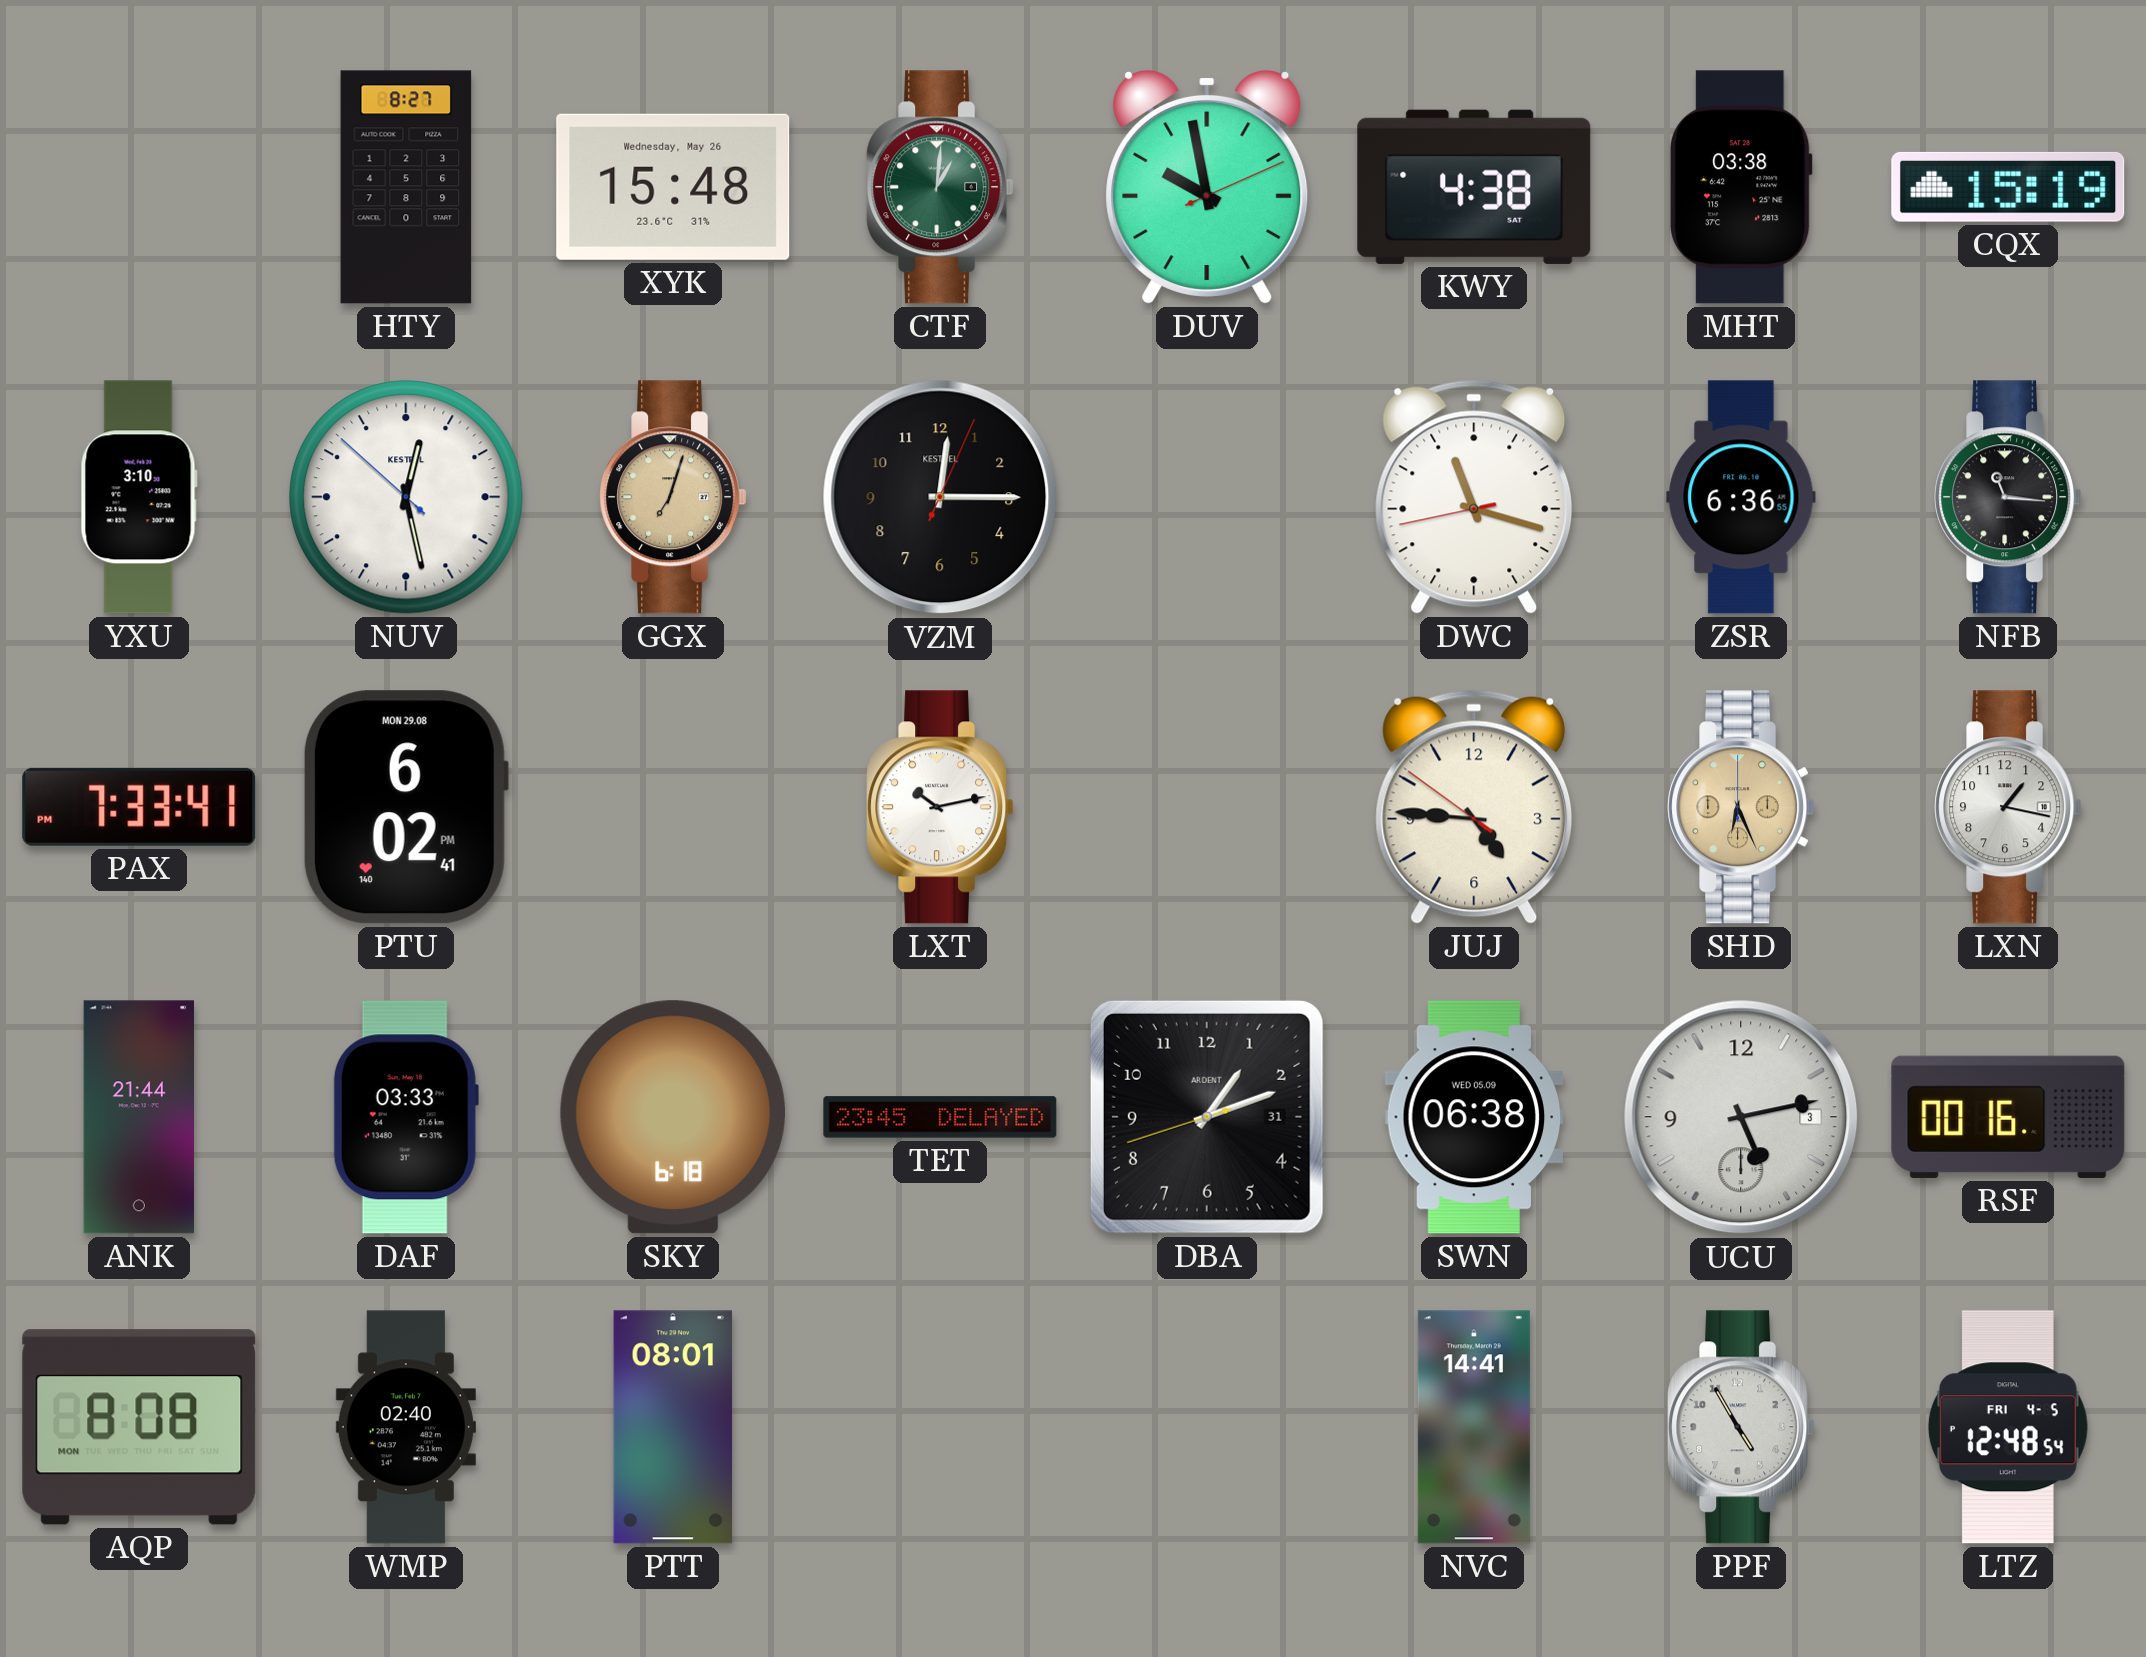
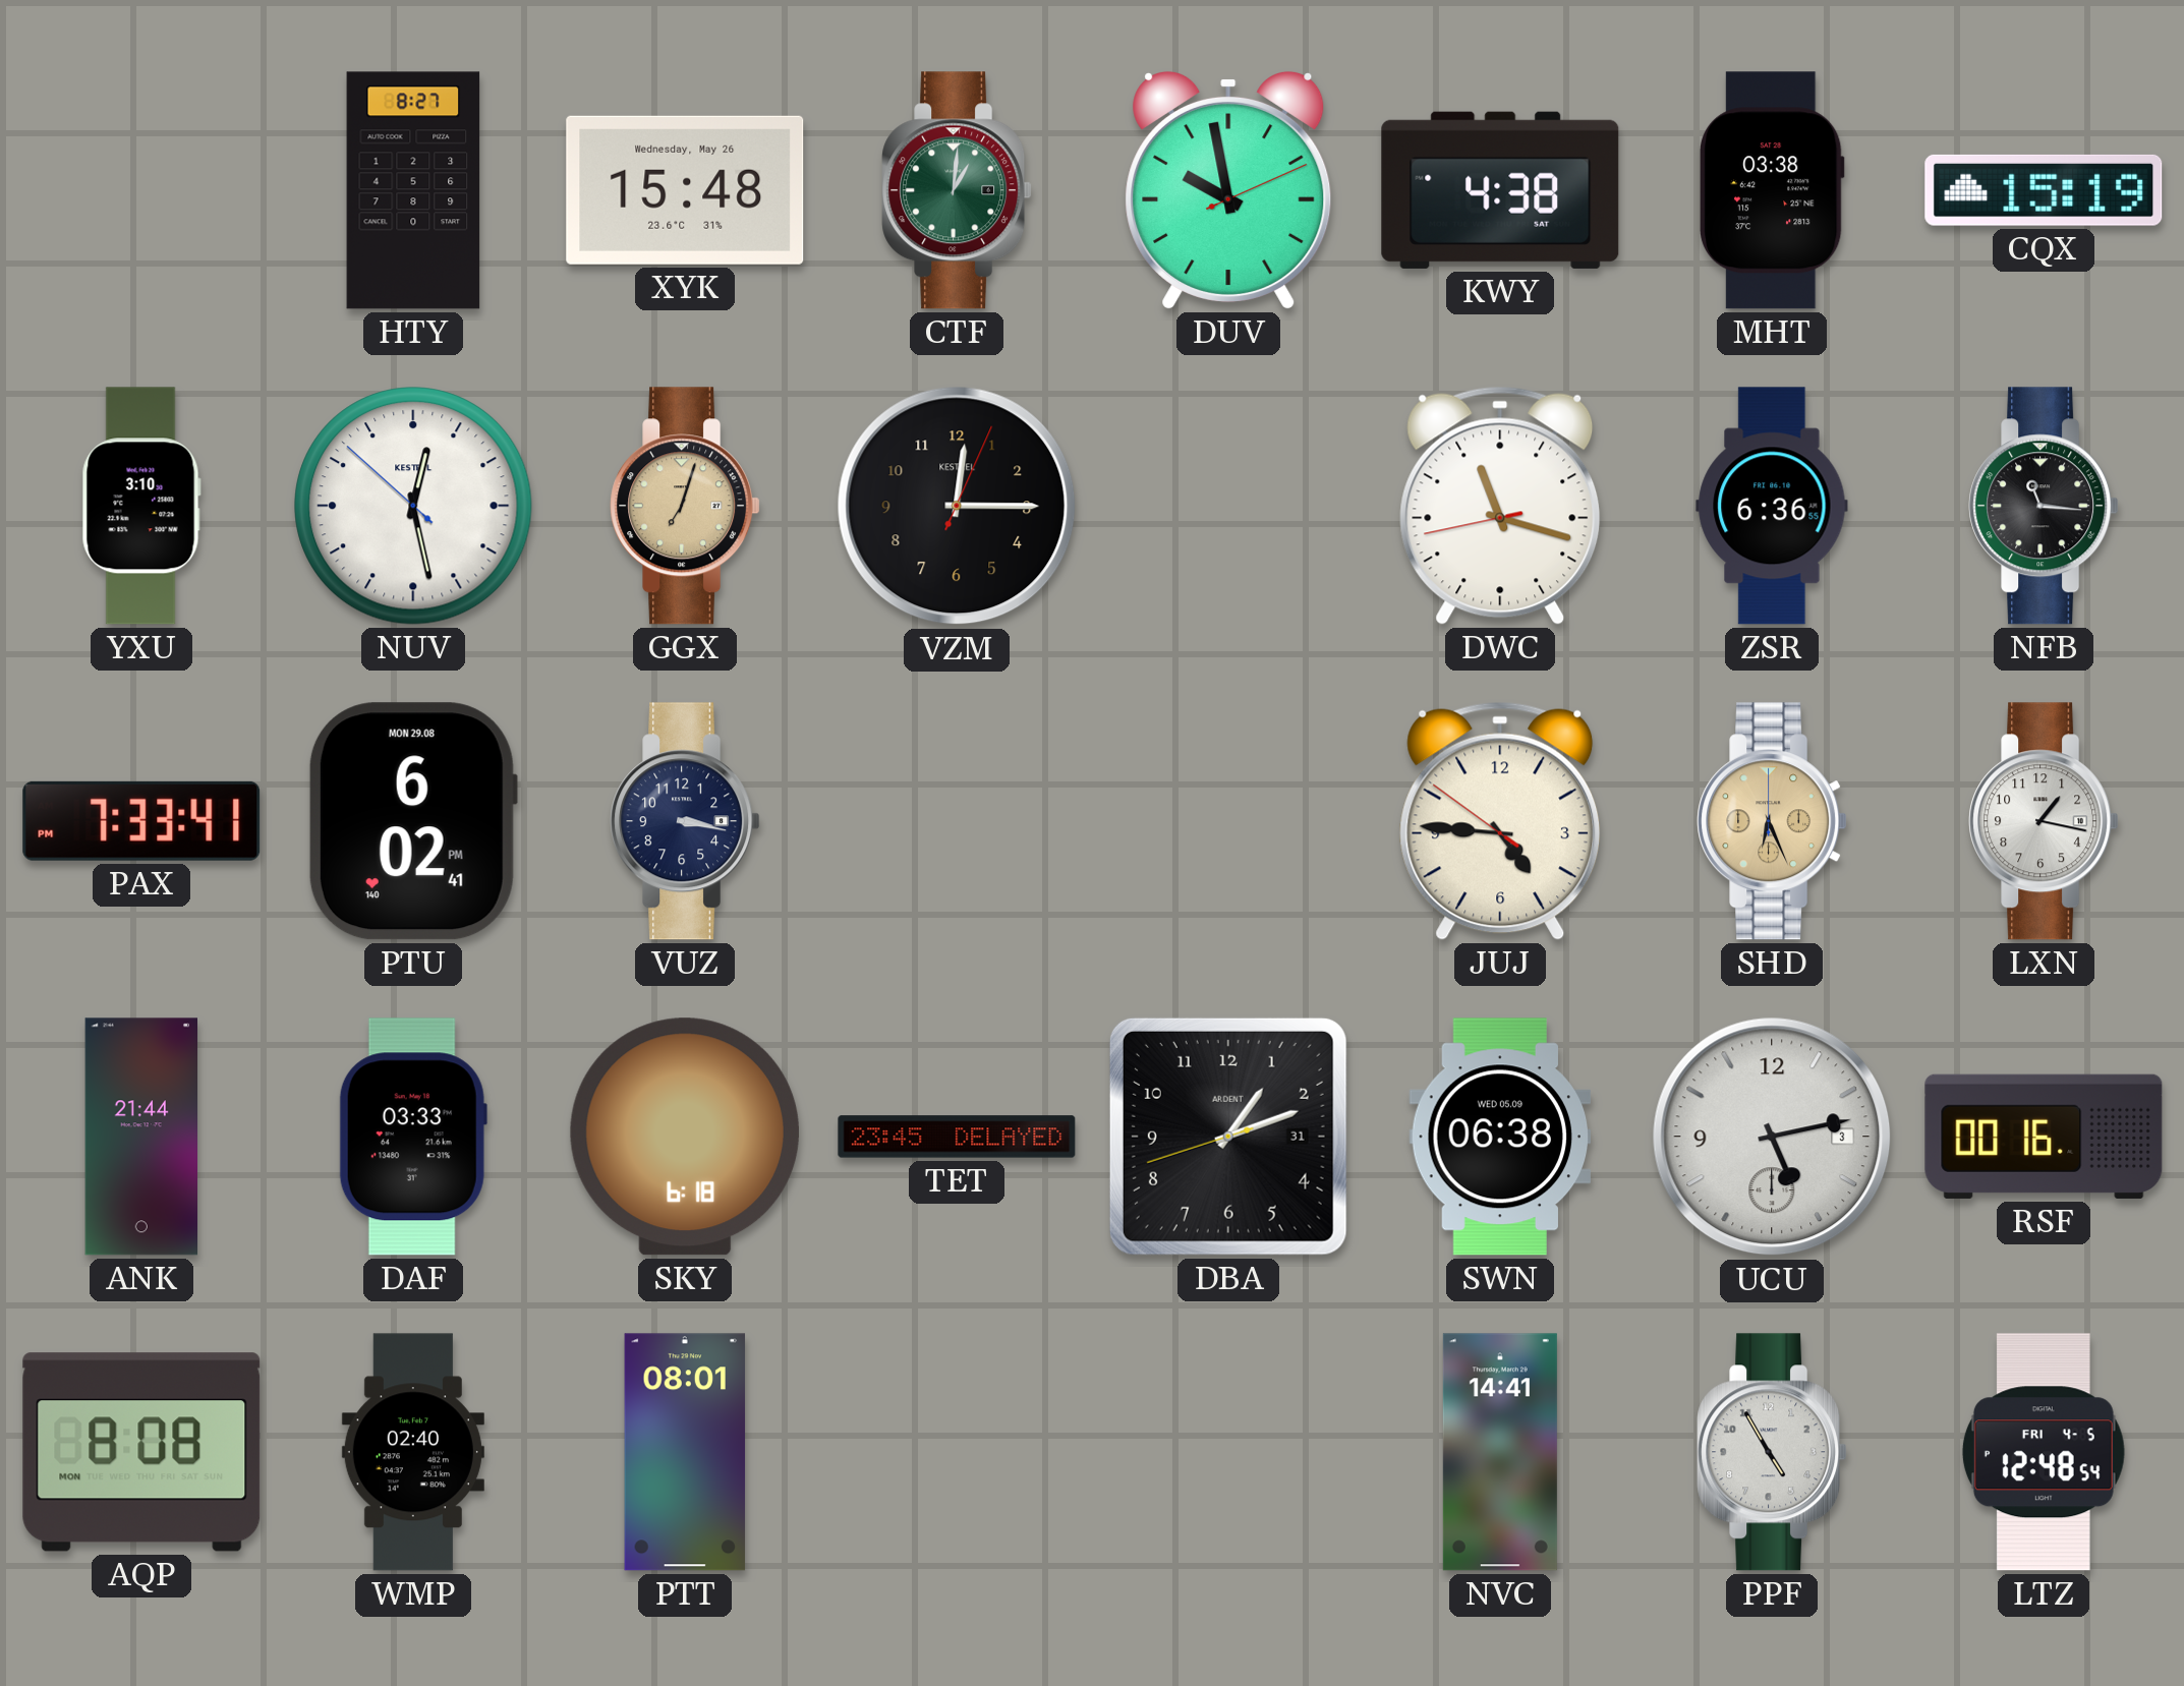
VUZ: none -> 3:17 (685, 821)
LXT: 10:13 -> none (940, 807)
